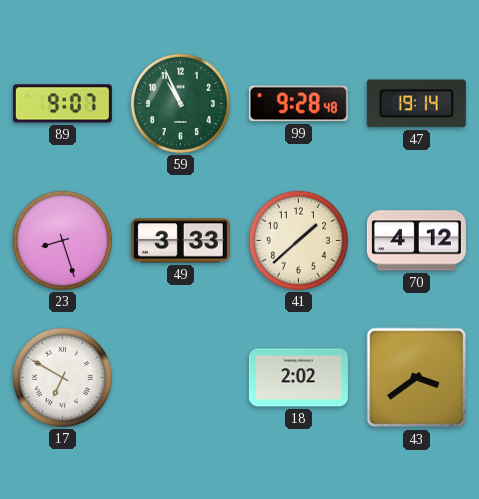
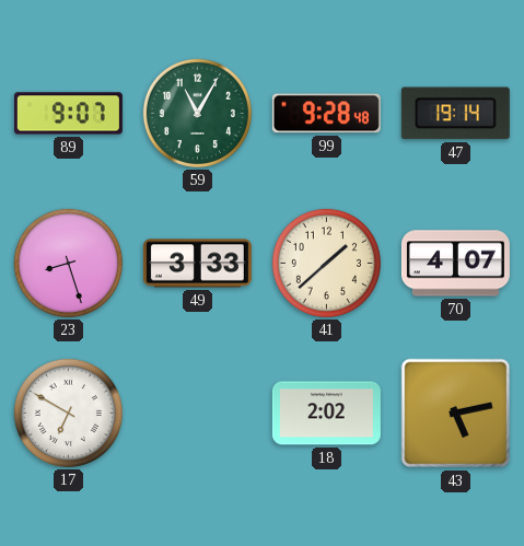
59: 10:56 -> 11:05 (197, 113)
70: 4:12 -> 4:07 (455, 264)
43: 3:39 -> 5:13 (456, 414)
